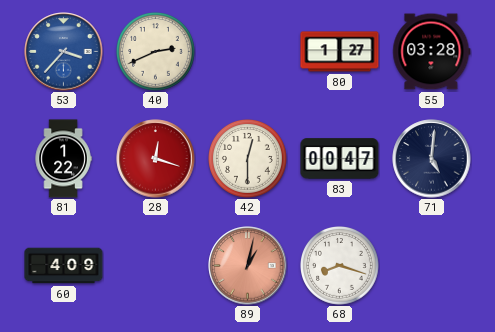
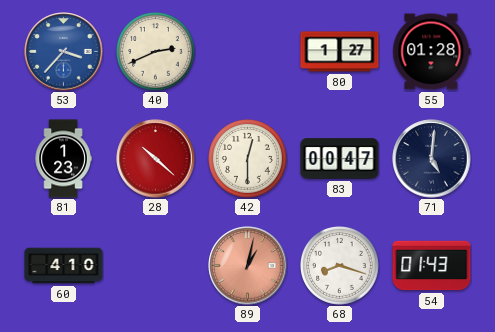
55: 03:28 -> 01:28 (432, 52)
81: 1:22 -> 1:23 (63, 159)
28: 12:18 -> 10:22 (156, 159)
60: 4:09 -> 4:10 (64, 266)
54: none -> 01:43 (432, 266)
